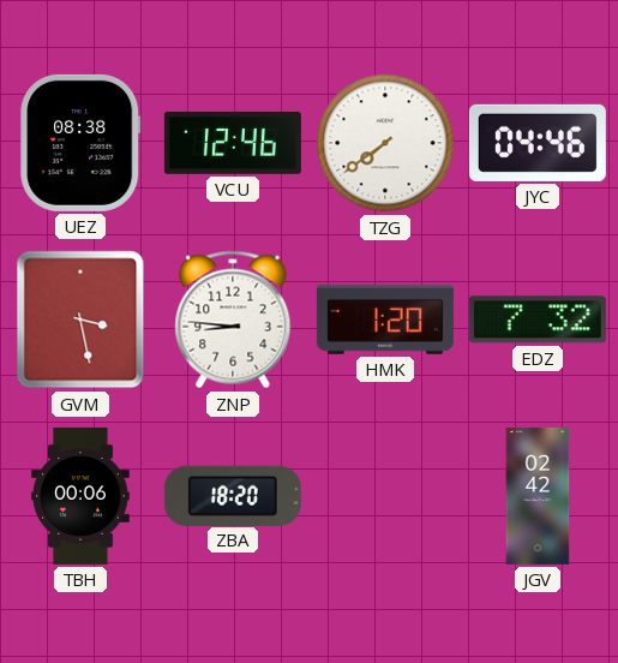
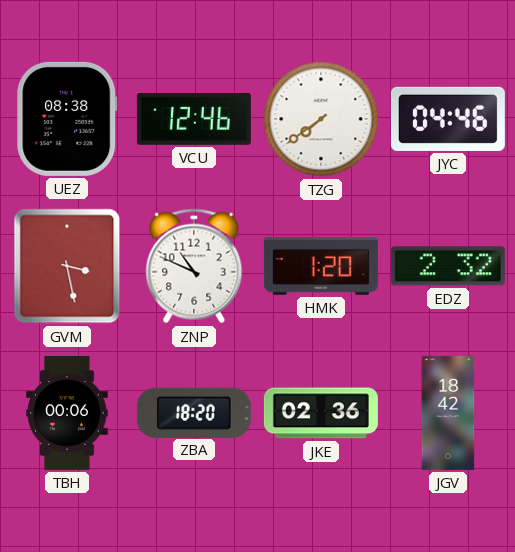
ZNP: 8:46 -> 10:49 (194, 266)
EDZ: 7:32 -> 2:32 (448, 266)
JKE: none -> 02:36 (321, 413)
JGV: 02:42 -> 18:42 (448, 413)
